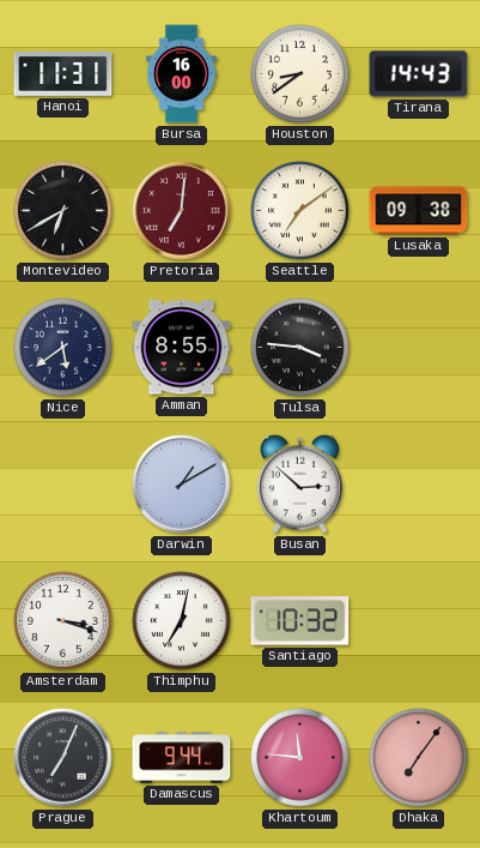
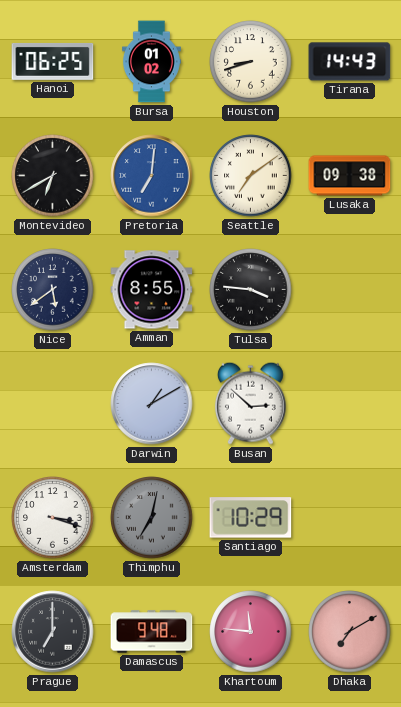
Hanoi: 11:31 -> 06:25 (53, 62)
Bursa: 16:00 -> 01:02 (151, 62)
Houston: 8:39 -> 8:42 (251, 62)
Pretoria dial: burgundy -> blue (152, 176)
Thimphu dial: white -> grey (152, 518)
Santiago: 10:32 -> 10:29 (251, 518)
Prague: 7:04 -> 7:00 (53, 632)
Damascus: 9:44 -> 9:48 (152, 632)
Dhaka: 7:06 -> 7:10 (350, 632)
